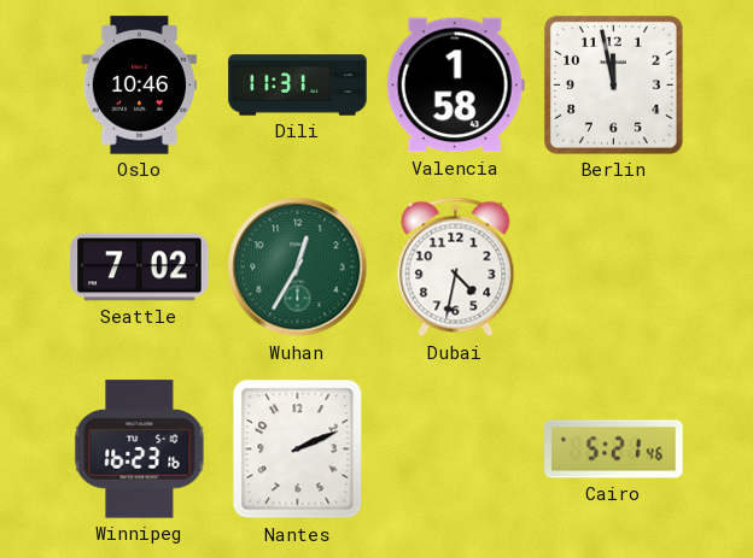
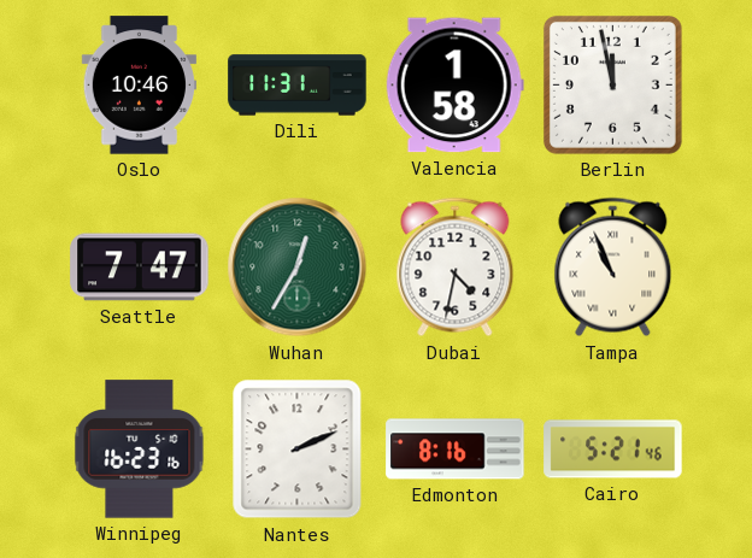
Seattle: 7:02 -> 7:47 (140, 268)
Tampa: none -> 10:56 (613, 268)
Edmonton: none -> 8:16 (456, 450)
